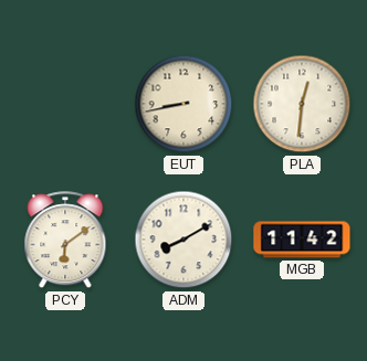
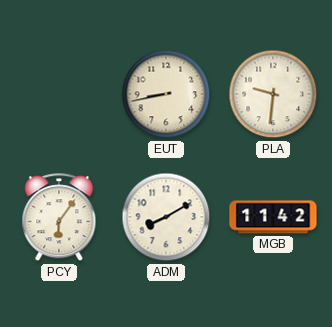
PLA: 12:31 -> 9:31 (273, 94)
PCY: 6:09 -> 6:06 (59, 218)
